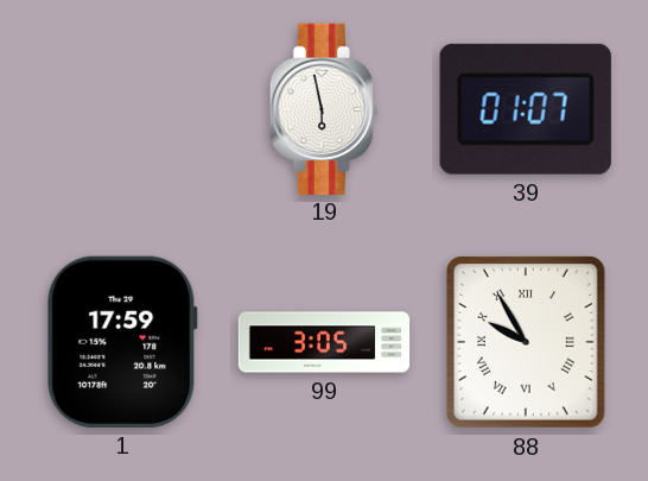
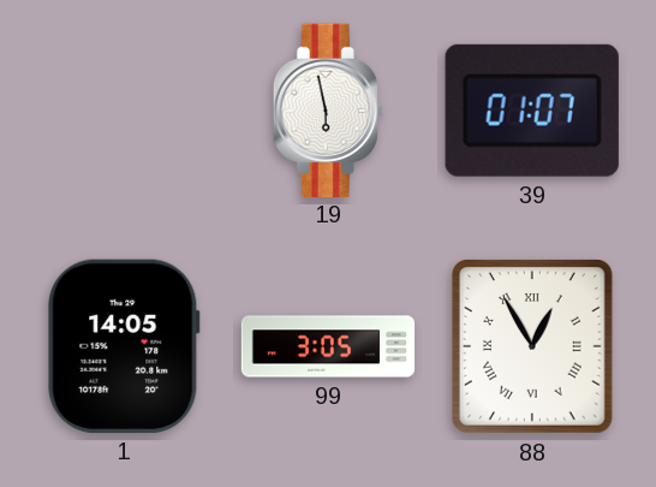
1: 17:59 -> 14:05 (124, 346)
88: 9:55 -> 12:55 (533, 348)
